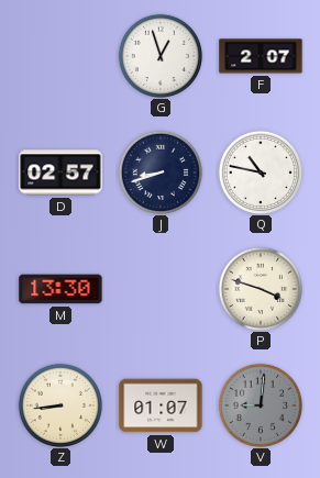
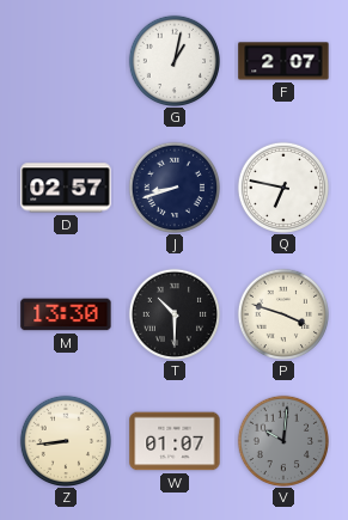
G: 12:57 -> 1:02 (173, 60)
Q: 10:47 -> 6:47 (282, 186)
T: none -> 10:30 (173, 313)
V: 9:01 -> 10:01 (282, 440)
